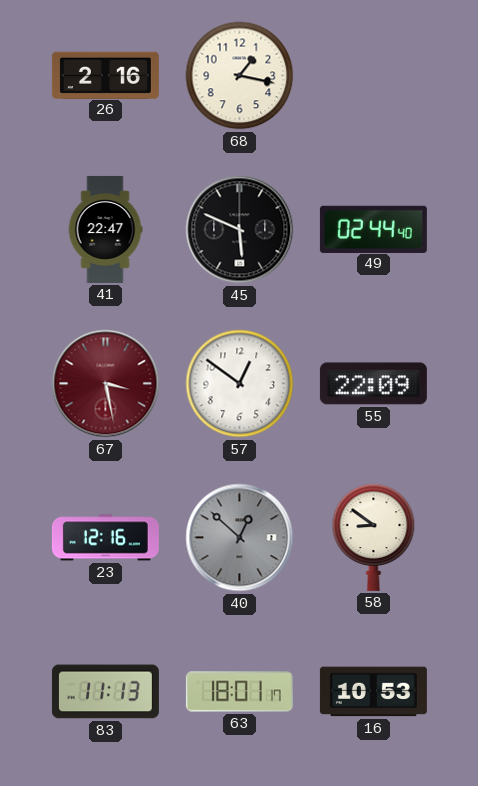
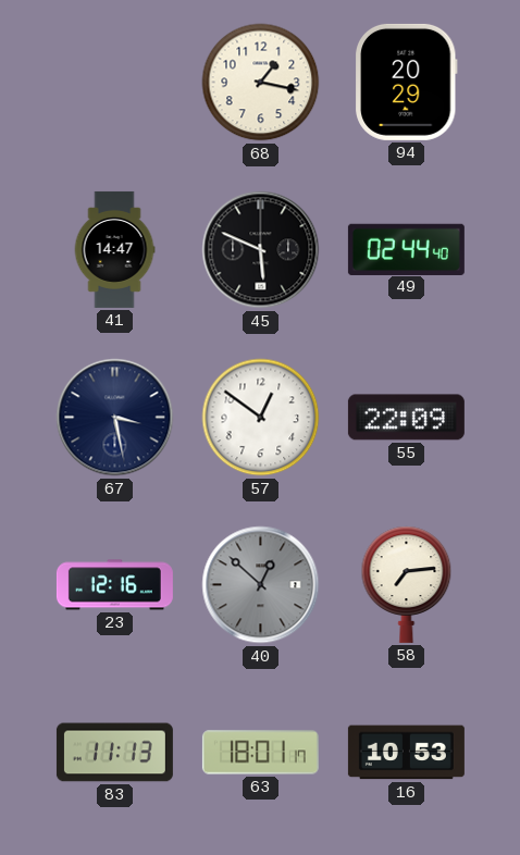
26: 2:16 -> none (105, 75)
94: none -> 20:29 (406, 82)
41: 22:47 -> 14:47 (114, 249)
67 dial: burgundy -> navy (115, 418)
58: 8:51 -> 7:14 (407, 584)
